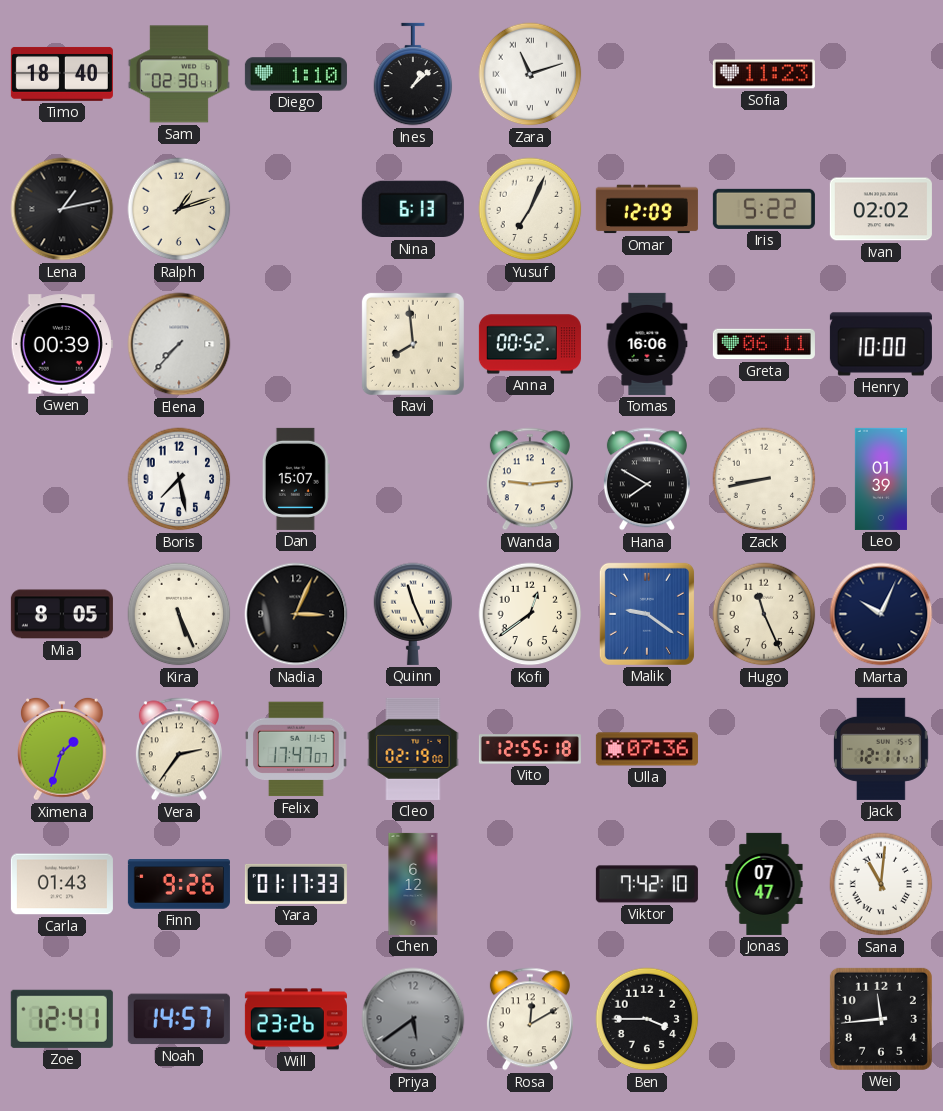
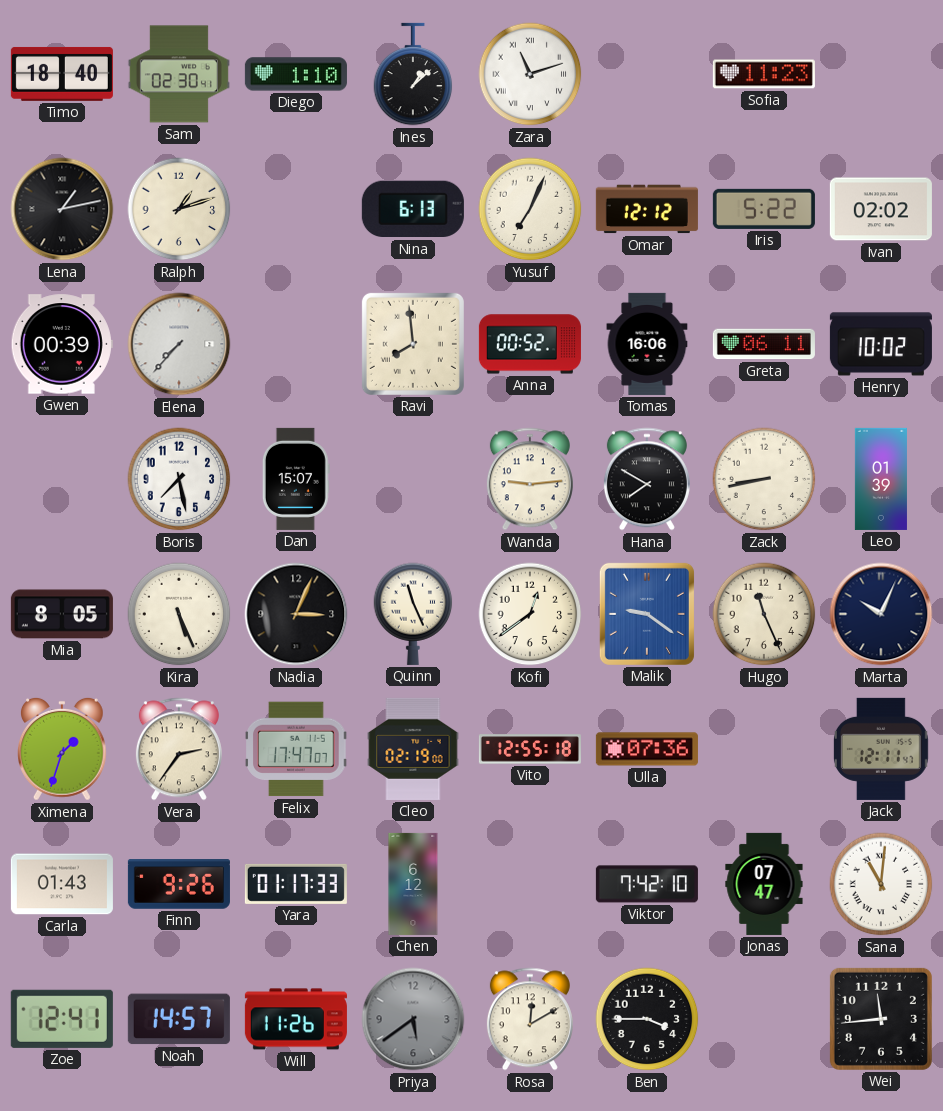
Omar: 12:09 -> 12:12 (647, 209)
Henry: 10:00 -> 10:02 (881, 344)
Will: 23:26 -> 11:26 (296, 1019)
